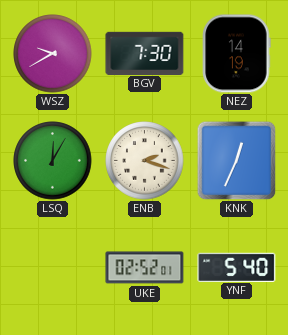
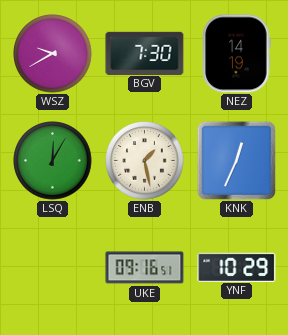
ENB: 2:18 -> 1:28 (145, 161)
UKE: 02:52 -> 09:16 (145, 268)
YNF: 5:40 -> 10:29 (237, 267)
